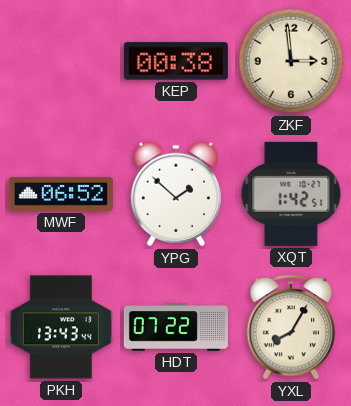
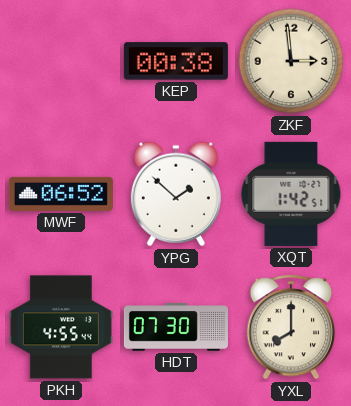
PKH: 13:43 -> 4:55 (61, 327)
HDT: 07:22 -> 07:30 (176, 327)
YXL: 8:05 -> 8:00 (291, 327)
